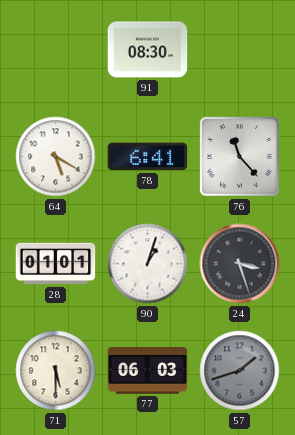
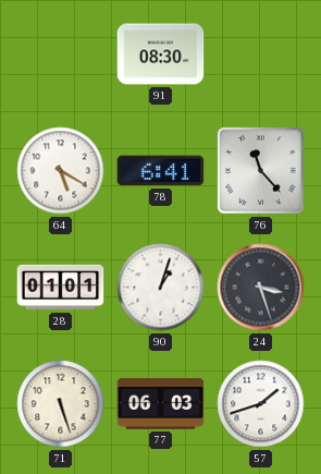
71: 5:30 -> 5:27 (61, 404)
57 dial: grey -> white (261, 404)
